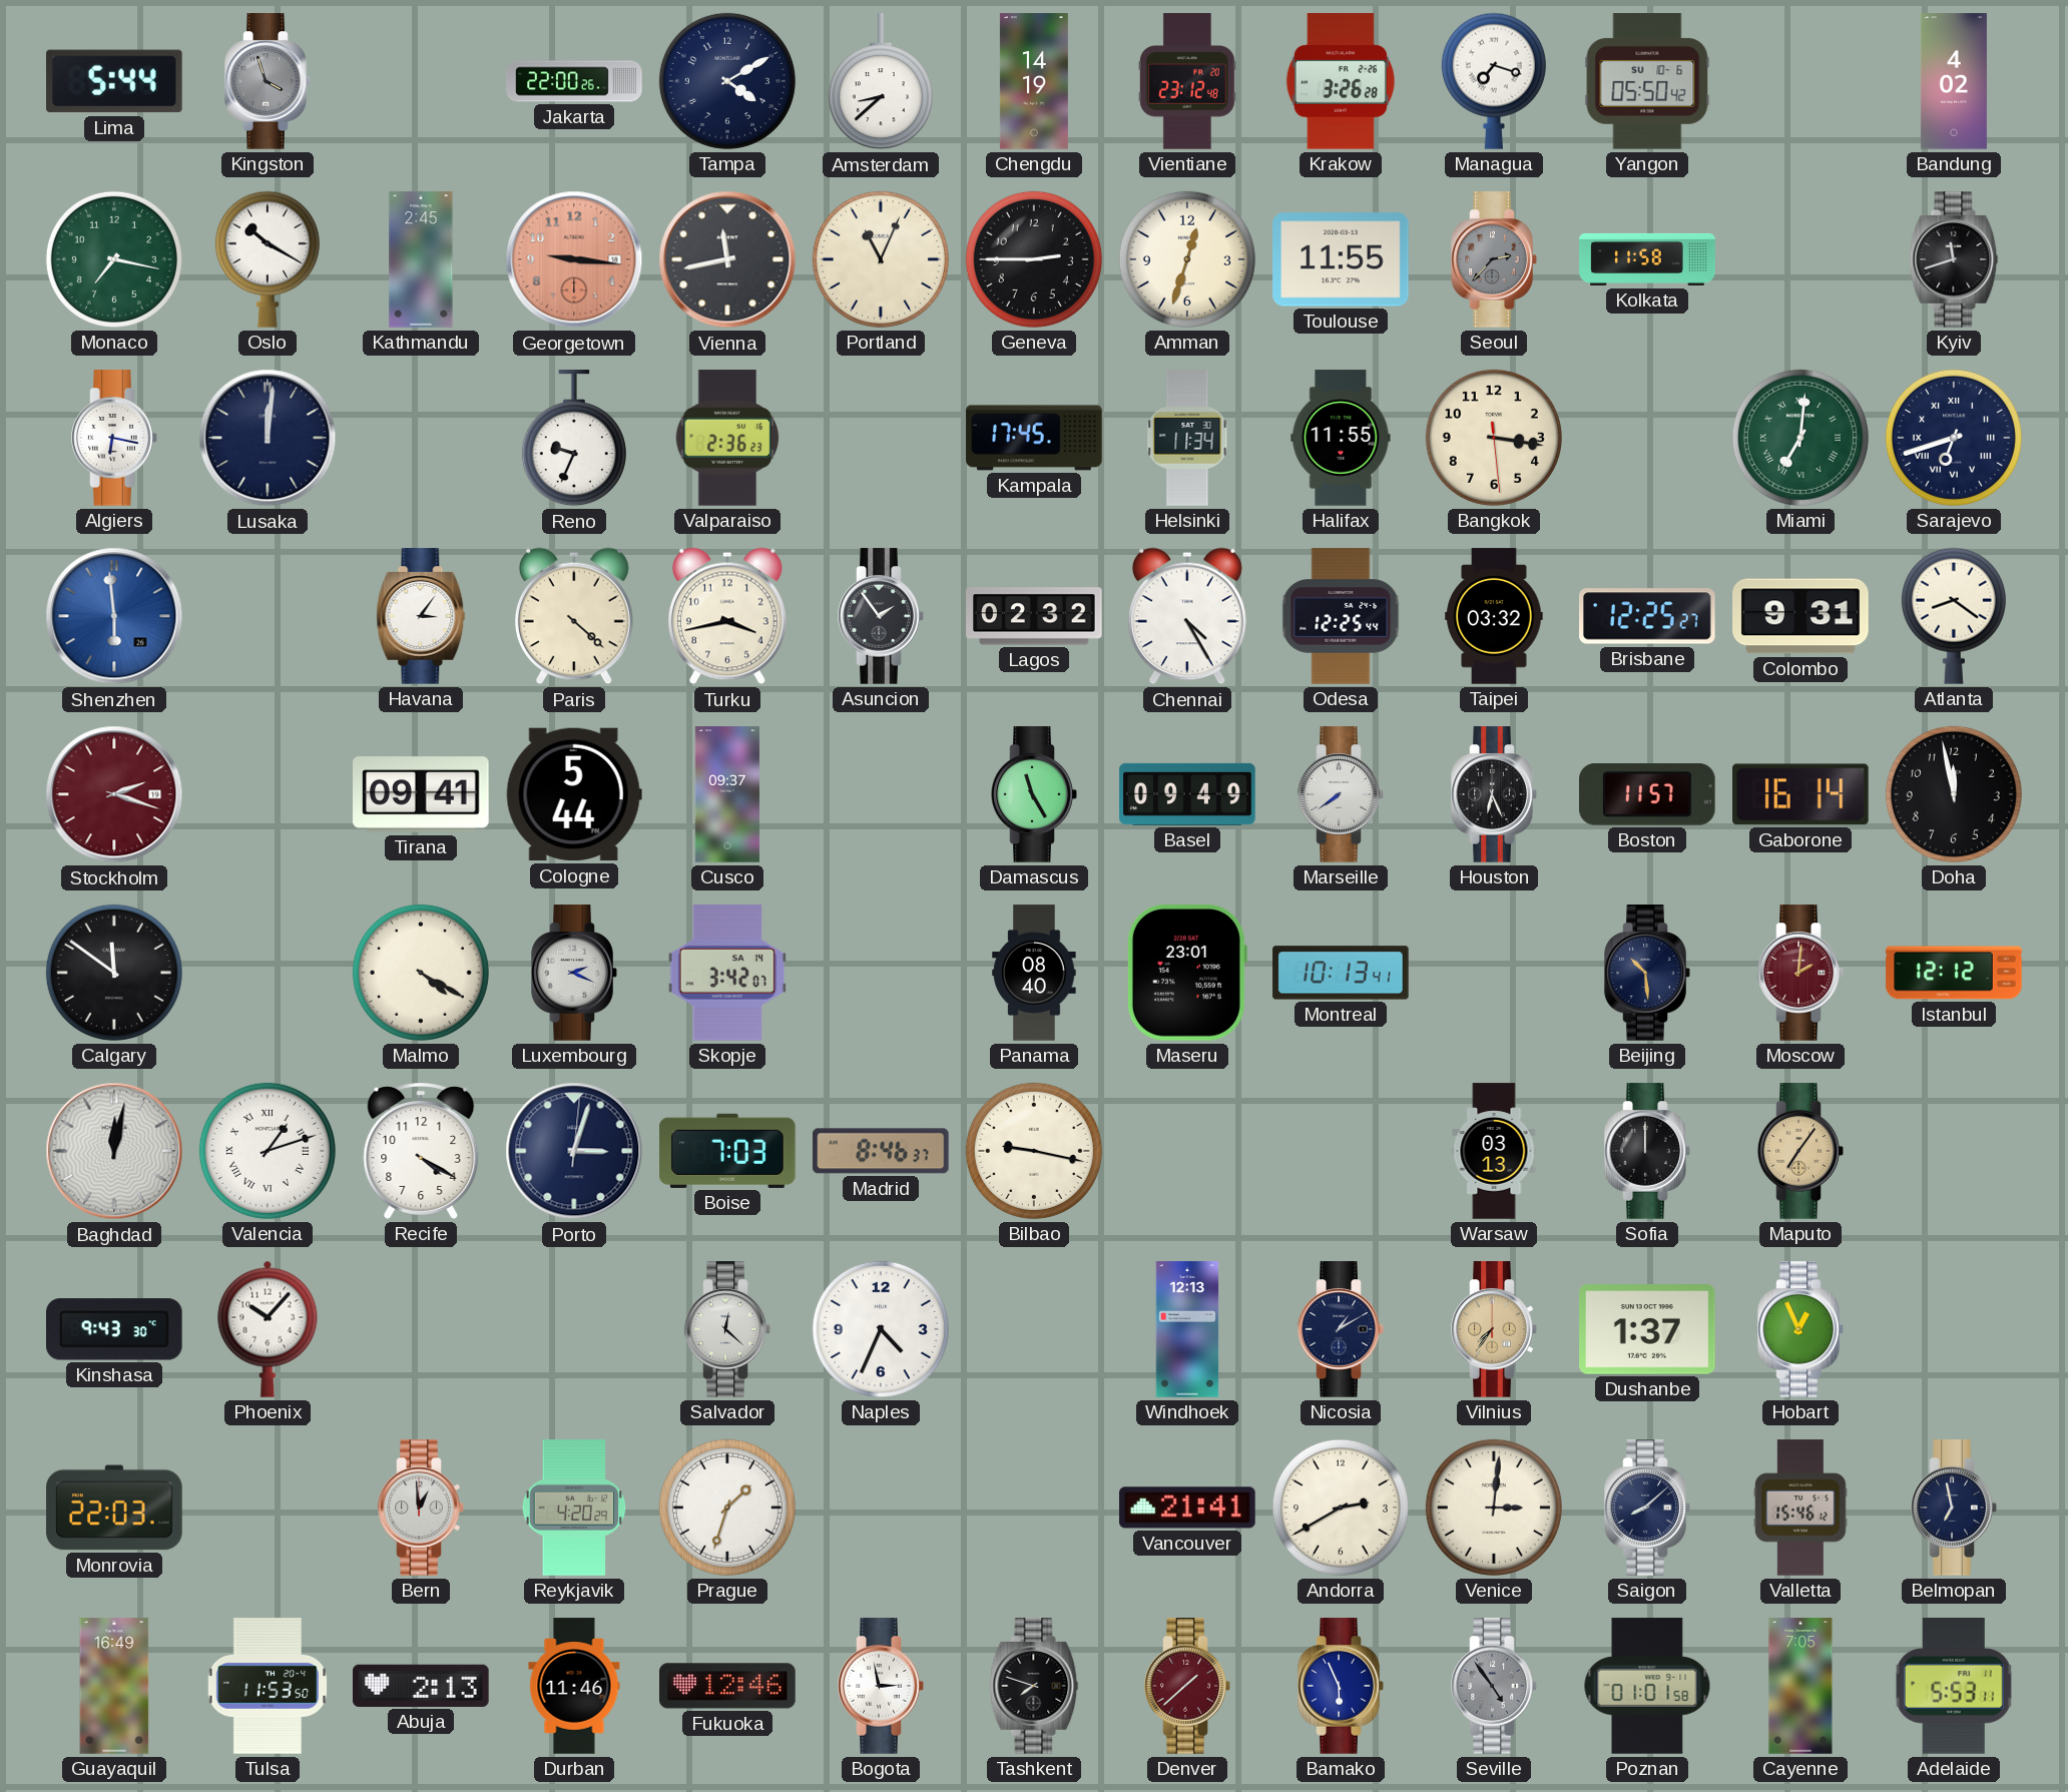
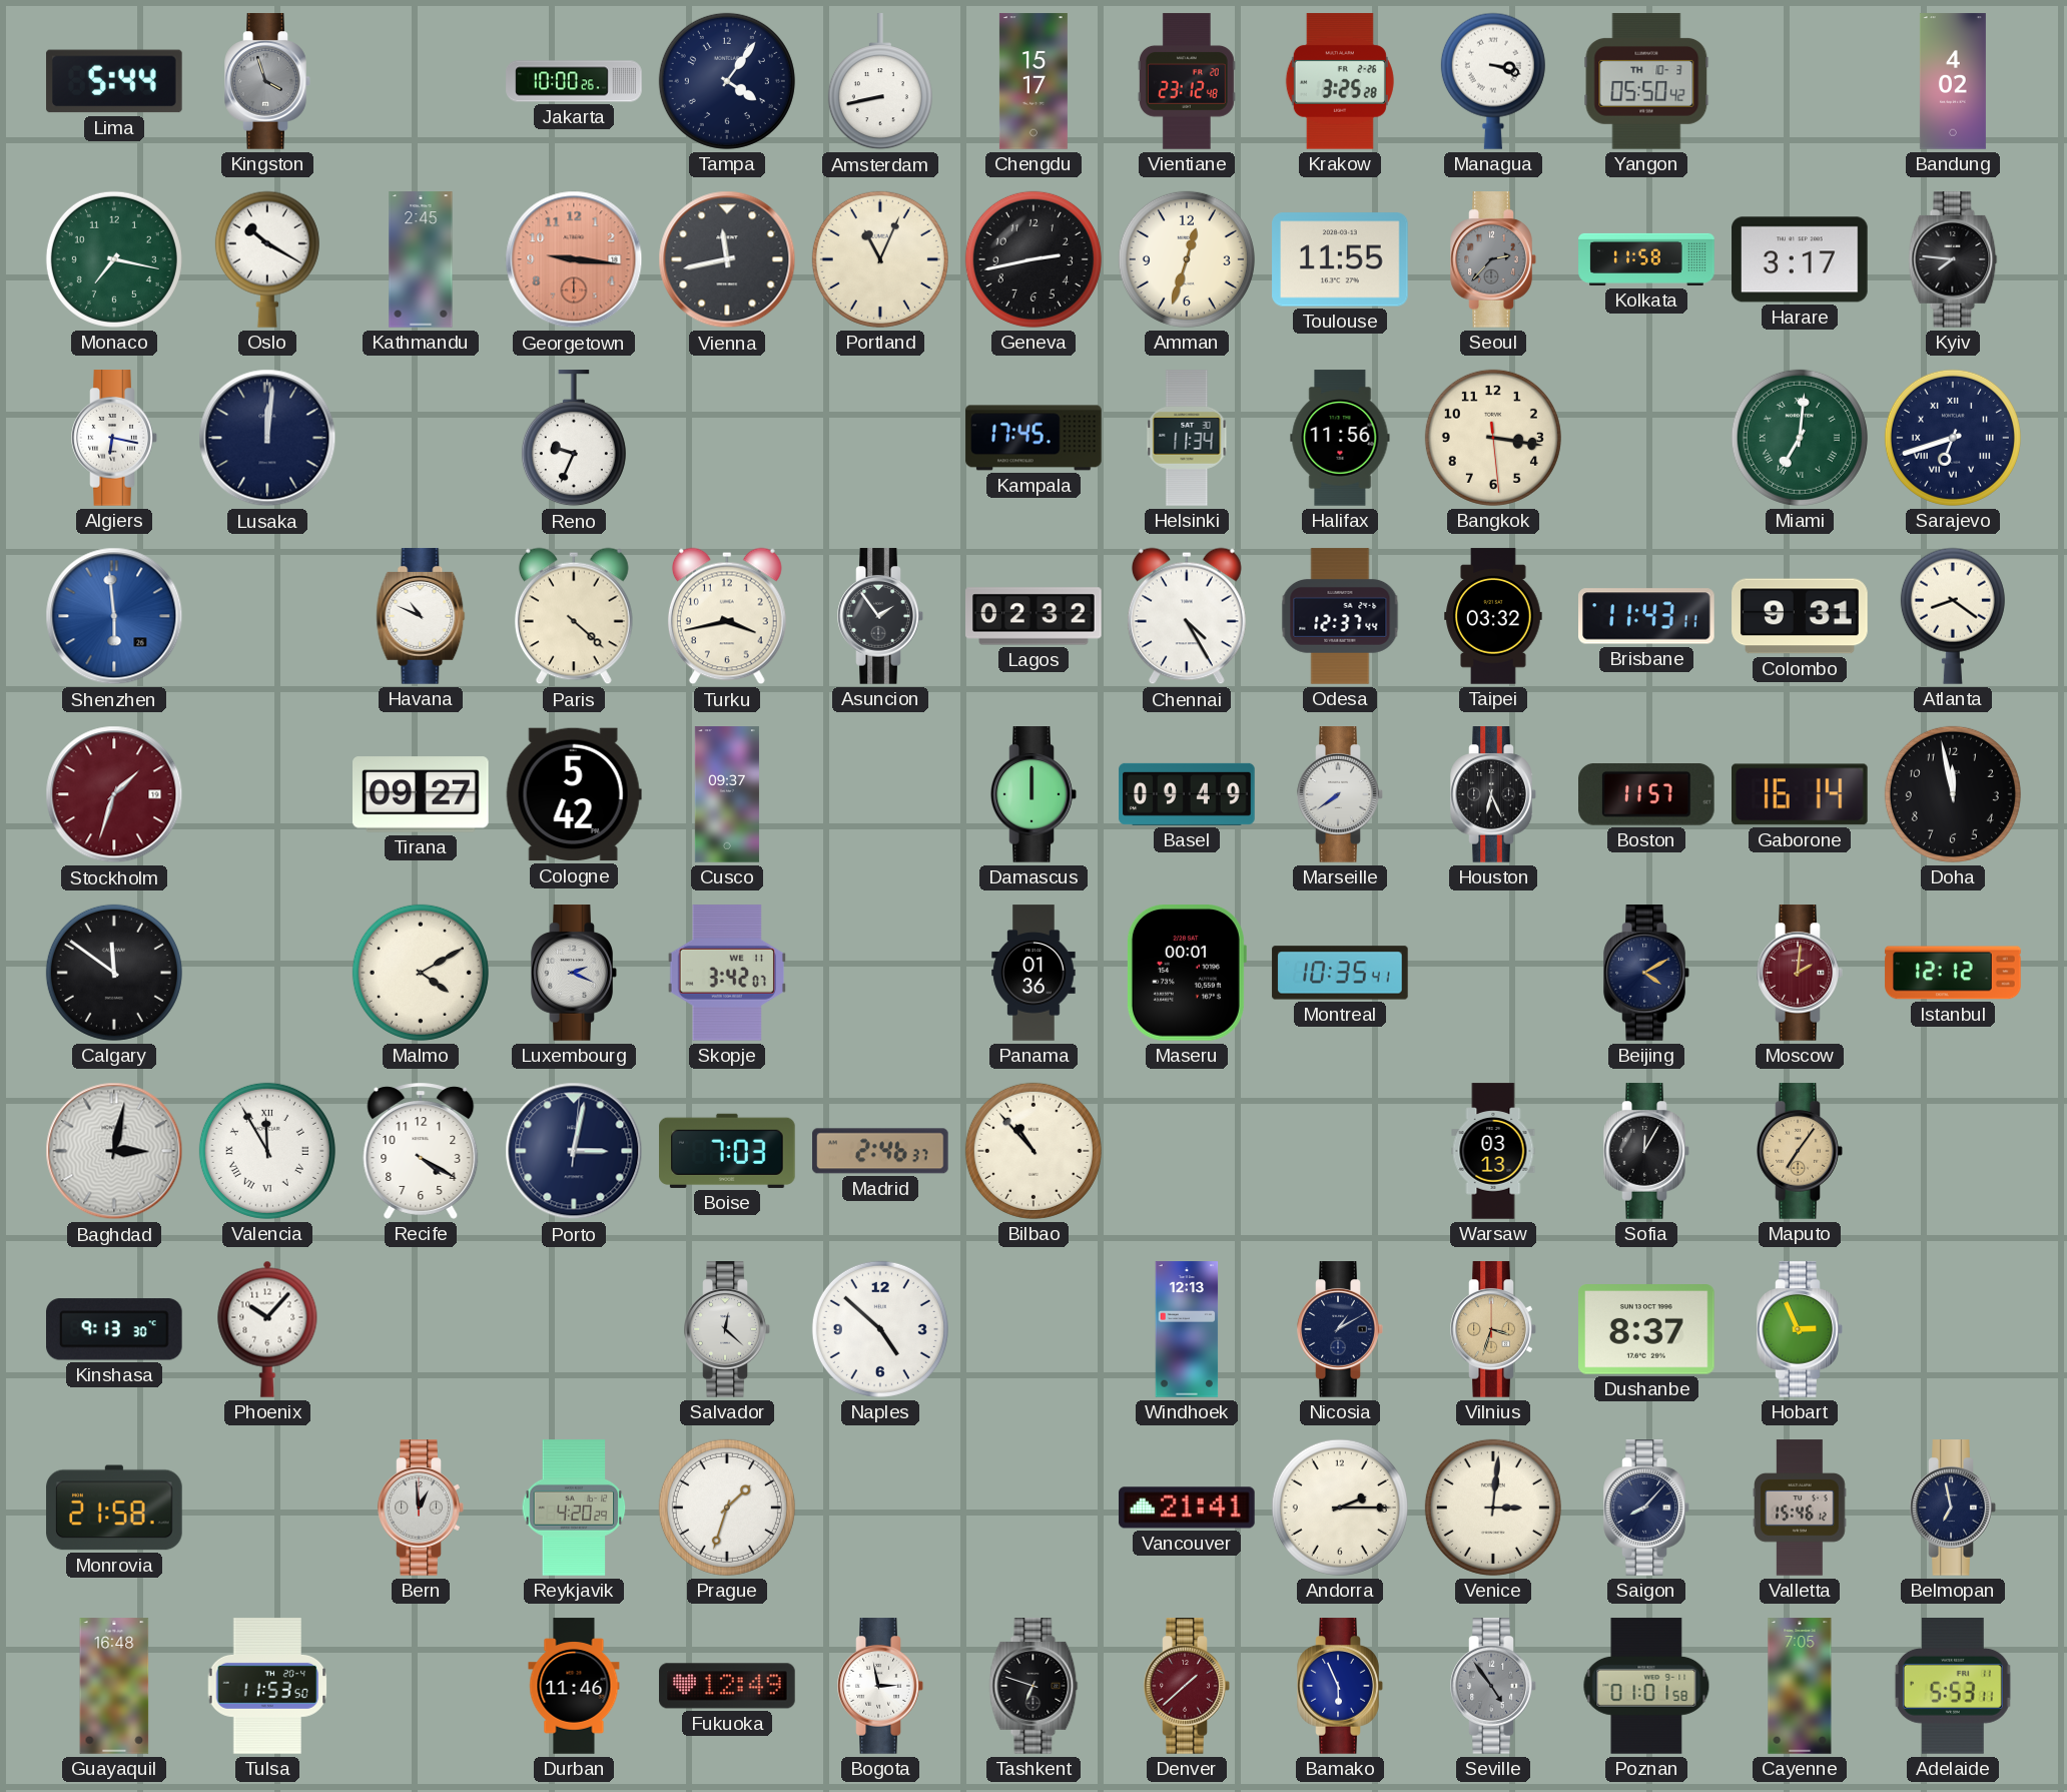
Jakarta: 22:00 -> 10:00 (574, 81)
Tampa: 4:10 -> 4:06 (727, 81)
Amsterdam: 8:38 -> 8:43 (880, 82)
Chengdu: 14:19 -> 15:17 (1033, 81)
Krakow: 3:26 -> 3:25 (1340, 81)
Managua: 7:18 -> 3:18 (1493, 81)
Yangon date: SU 10-6 -> TH 10-3 (1646, 81)
Geneva: 2:45 -> 2:43 (1033, 259)
Harare: none -> 3:17 (1800, 259)
Kyiv: 11:42 -> 7:46 (1953, 259)
Valparaiso: 2:36 -> none (727, 438)
Halifax: 11:55 -> 11:56 (1340, 438)
Havana: 3:06 -> 10:49 (421, 616)
Odesa: 12:25 -> 12:37 (1340, 616)
Brisbane: 12:25 -> 11:43 (1647, 616)
Stockholm: 2:18 -> 1:33 (114, 794)
Tirana: 09:41 -> 09:27 (421, 794)
Cologne: 5:44 -> 5:42 (574, 794)
Damascus: 11:25 -> 12:00 (1033, 794)
Malmo: 4:20 -> 4:10 (421, 973)
Skopje date: SA 14 -> WE 11 (727, 973)
Panama: 08:40 -> 01:36 (1033, 973)
Maseru: 23:01 -> 00:01 (1186, 974)
Montreal: 10:13 -> 10:35 (1340, 973)
Beijing: 10:29 -> 4:10 (1646, 973)
Baghdad: 12:02 -> 3:02 (114, 1151)
Valencia: 1:12 -> 11:55 (267, 1151)
Porto: 3:03 -> 3:02 (574, 1151)
Madrid: 8:46 -> 2:46 (881, 1151)
Bilbao: 9:17 -> 10:53 (1033, 1151)
Sofia: 12:00 -> 12:05 (1646, 1151)
Kinshasa: 9:43 -> 9:13 (115, 1329)
Naples: 4:34 -> 4:52 (880, 1329)
Vilnius: 7:36 -> 3:33 (1493, 1329)
Dushanbe: 1:37 -> 8:37 (1646, 1329)
Hobart: 12:56 -> 2:56 (1800, 1329)
Monrovia: 22:03 -> 21:58 (114, 1508)
Andorra: 2:40 -> 2:15 (1340, 1508)
Saigon: 8:08 -> 8:07 (1646, 1508)
Guayaquil: 16:49 -> 16:48 (114, 1686)
Abuja: 2:13 -> none (421, 1686)
Fukuoka: 12:46 -> 12:49 (727, 1686)
Tashkent: 7:48 -> 6:48 (1033, 1686)
